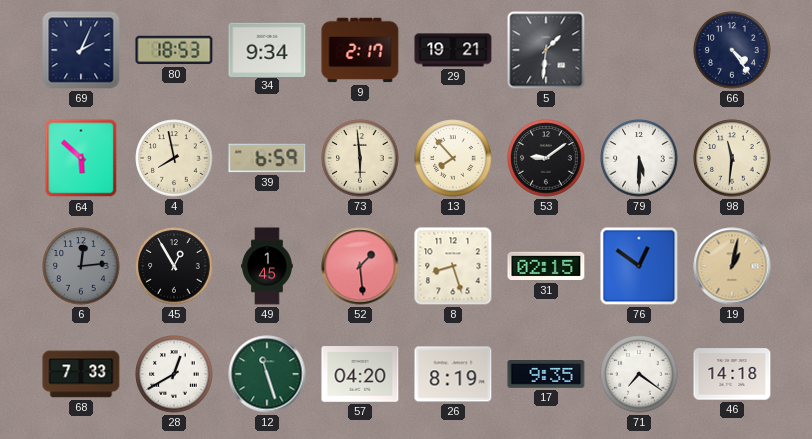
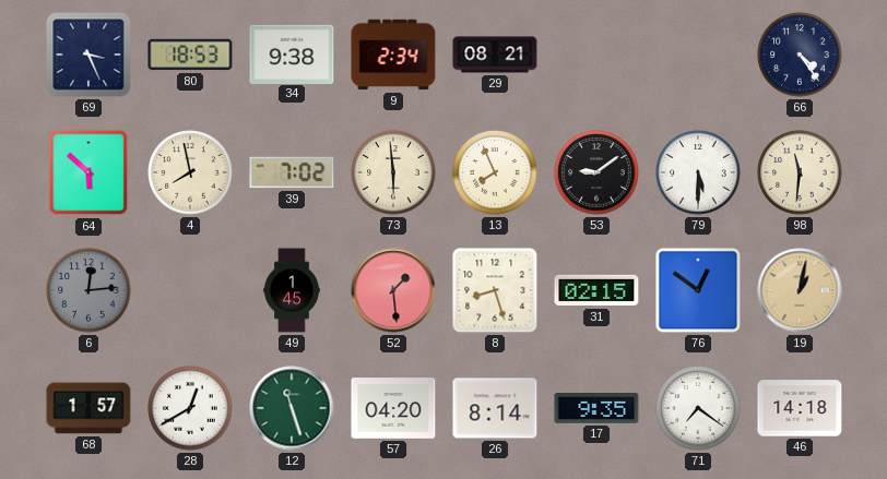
69: 2:04 -> 3:26 (88, 55)
34: 9:34 -> 9:38 (292, 53)
9: 2:17 -> 2:34 (393, 55)
29: 19:21 -> 08:21 (495, 55)
5: 1:31 -> none (546, 50)
39: 6:59 -> 7:02 (292, 172)
13: 7:53 -> 7:56 (495, 172)
45: 12:55 -> none (174, 266)
68: 7:33 -> 1:57 (88, 408)
26: 8:19 -> 8:14 (495, 408)
